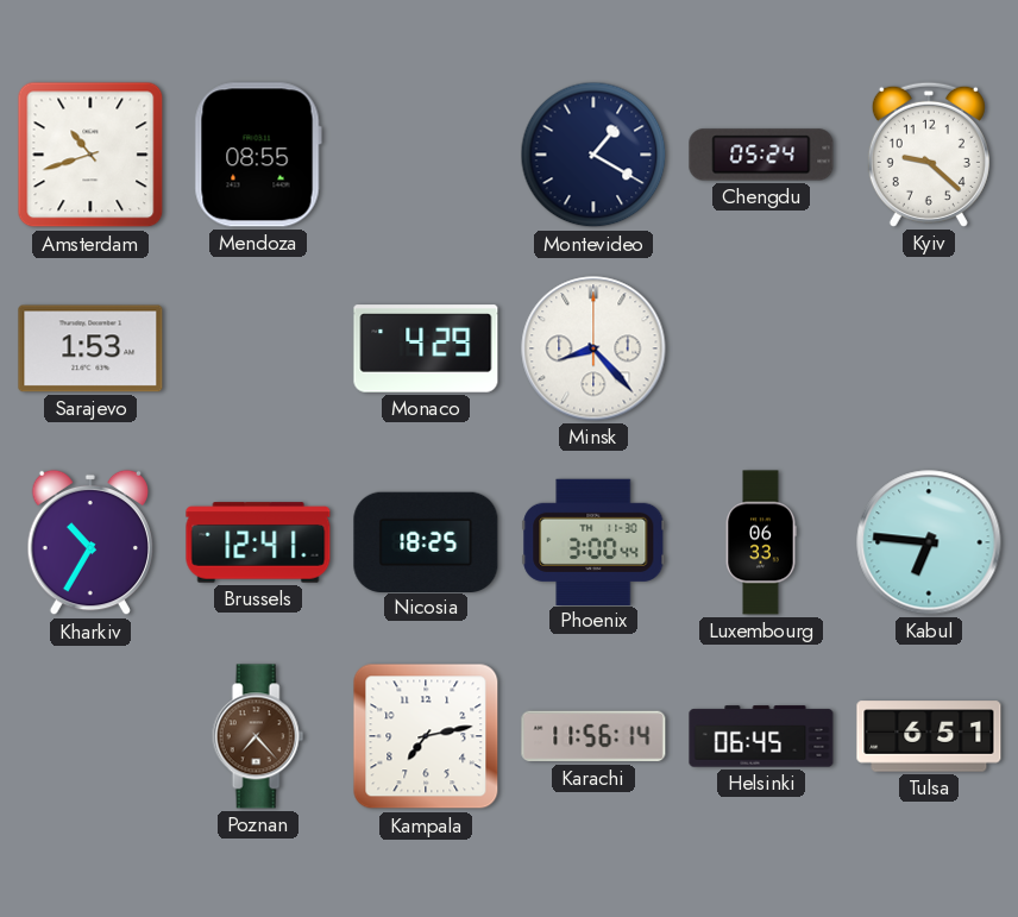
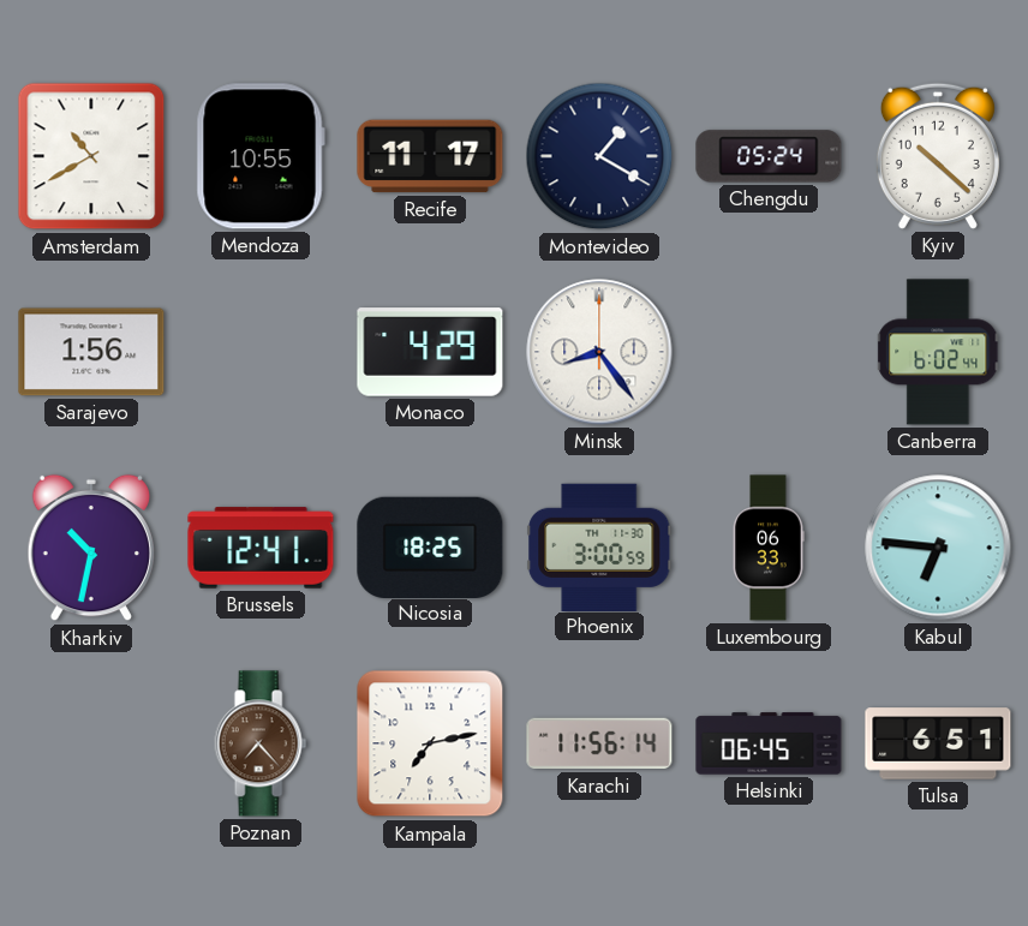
Amsterdam: 10:42 -> 10:40 (91, 156)
Mendoza: 08:55 -> 10:55 (261, 156)
Recife: none -> 11:17 (430, 156)
Kyiv: 9:22 -> 10:22 (938, 156)
Sarajevo: 1:53 -> 1:56 (91, 352)
Minsk: 8:23 -> 8:24 (599, 352)
Canberra: none -> 6:02 (939, 352)
Kharkiv: 10:35 -> 10:32 (90, 548)
Phoenix: 3:00:44 -> 3:00:59 (599, 546)
